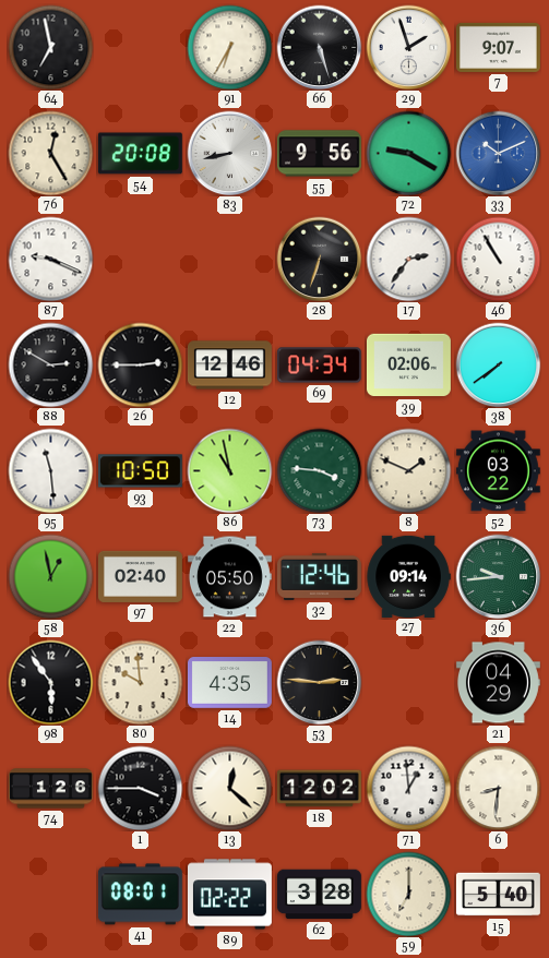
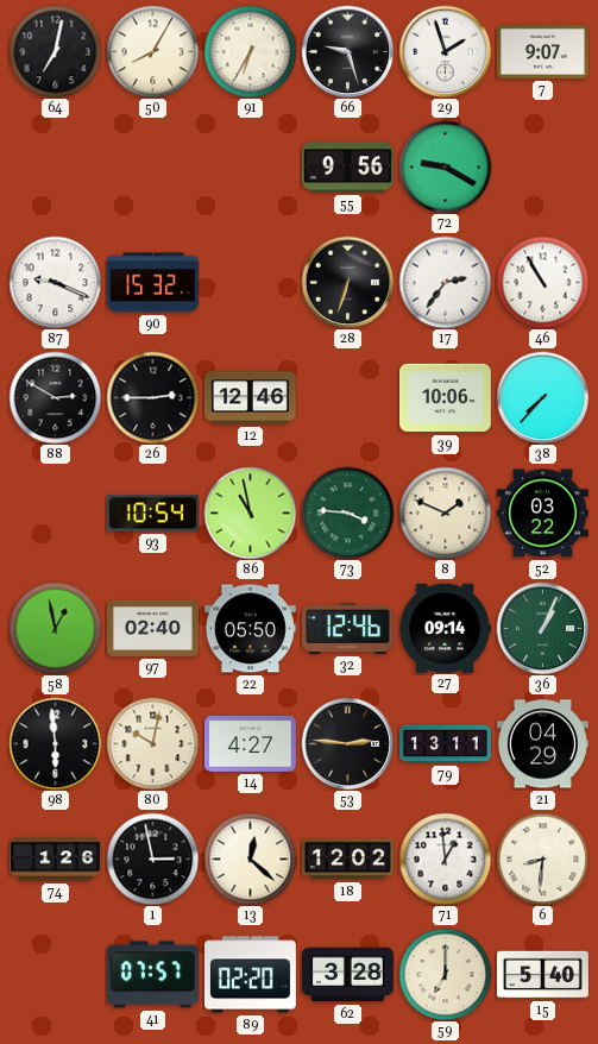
64: 6:58 -> 7:02 (55, 51)
50: none -> 8:05 (152, 51)
66: 5:27 -> 9:27 (347, 51)
76: 12:25 -> none (50, 153)
54: 20:08 -> none (140, 154)
83: 8:43 -> none (229, 153)
33: 10:11 -> none (498, 153)
90: none -> 15:32 (152, 283)
69: 04:34 -> none (319, 366)
39: 02:06 -> 10:06 (445, 398)
38: 7:39 -> 7:37 (542, 397)
95: 11:29 -> none (50, 470)
93: 10:50 -> 10:54 (152, 514)
36: 9:44 -> 1:04 (542, 628)
98: 5:54 -> 5:59 (55, 743)
80: 9:59 -> 10:02 (152, 743)
14: 4:35 -> 4:27 (250, 744)
79: none -> 13:11 (445, 744)
1: 3:45 -> 2:58 (152, 859)
41: 08:01 -> 07:57 (152, 975)
89: 02:22 -> 02:20 (250, 975)
